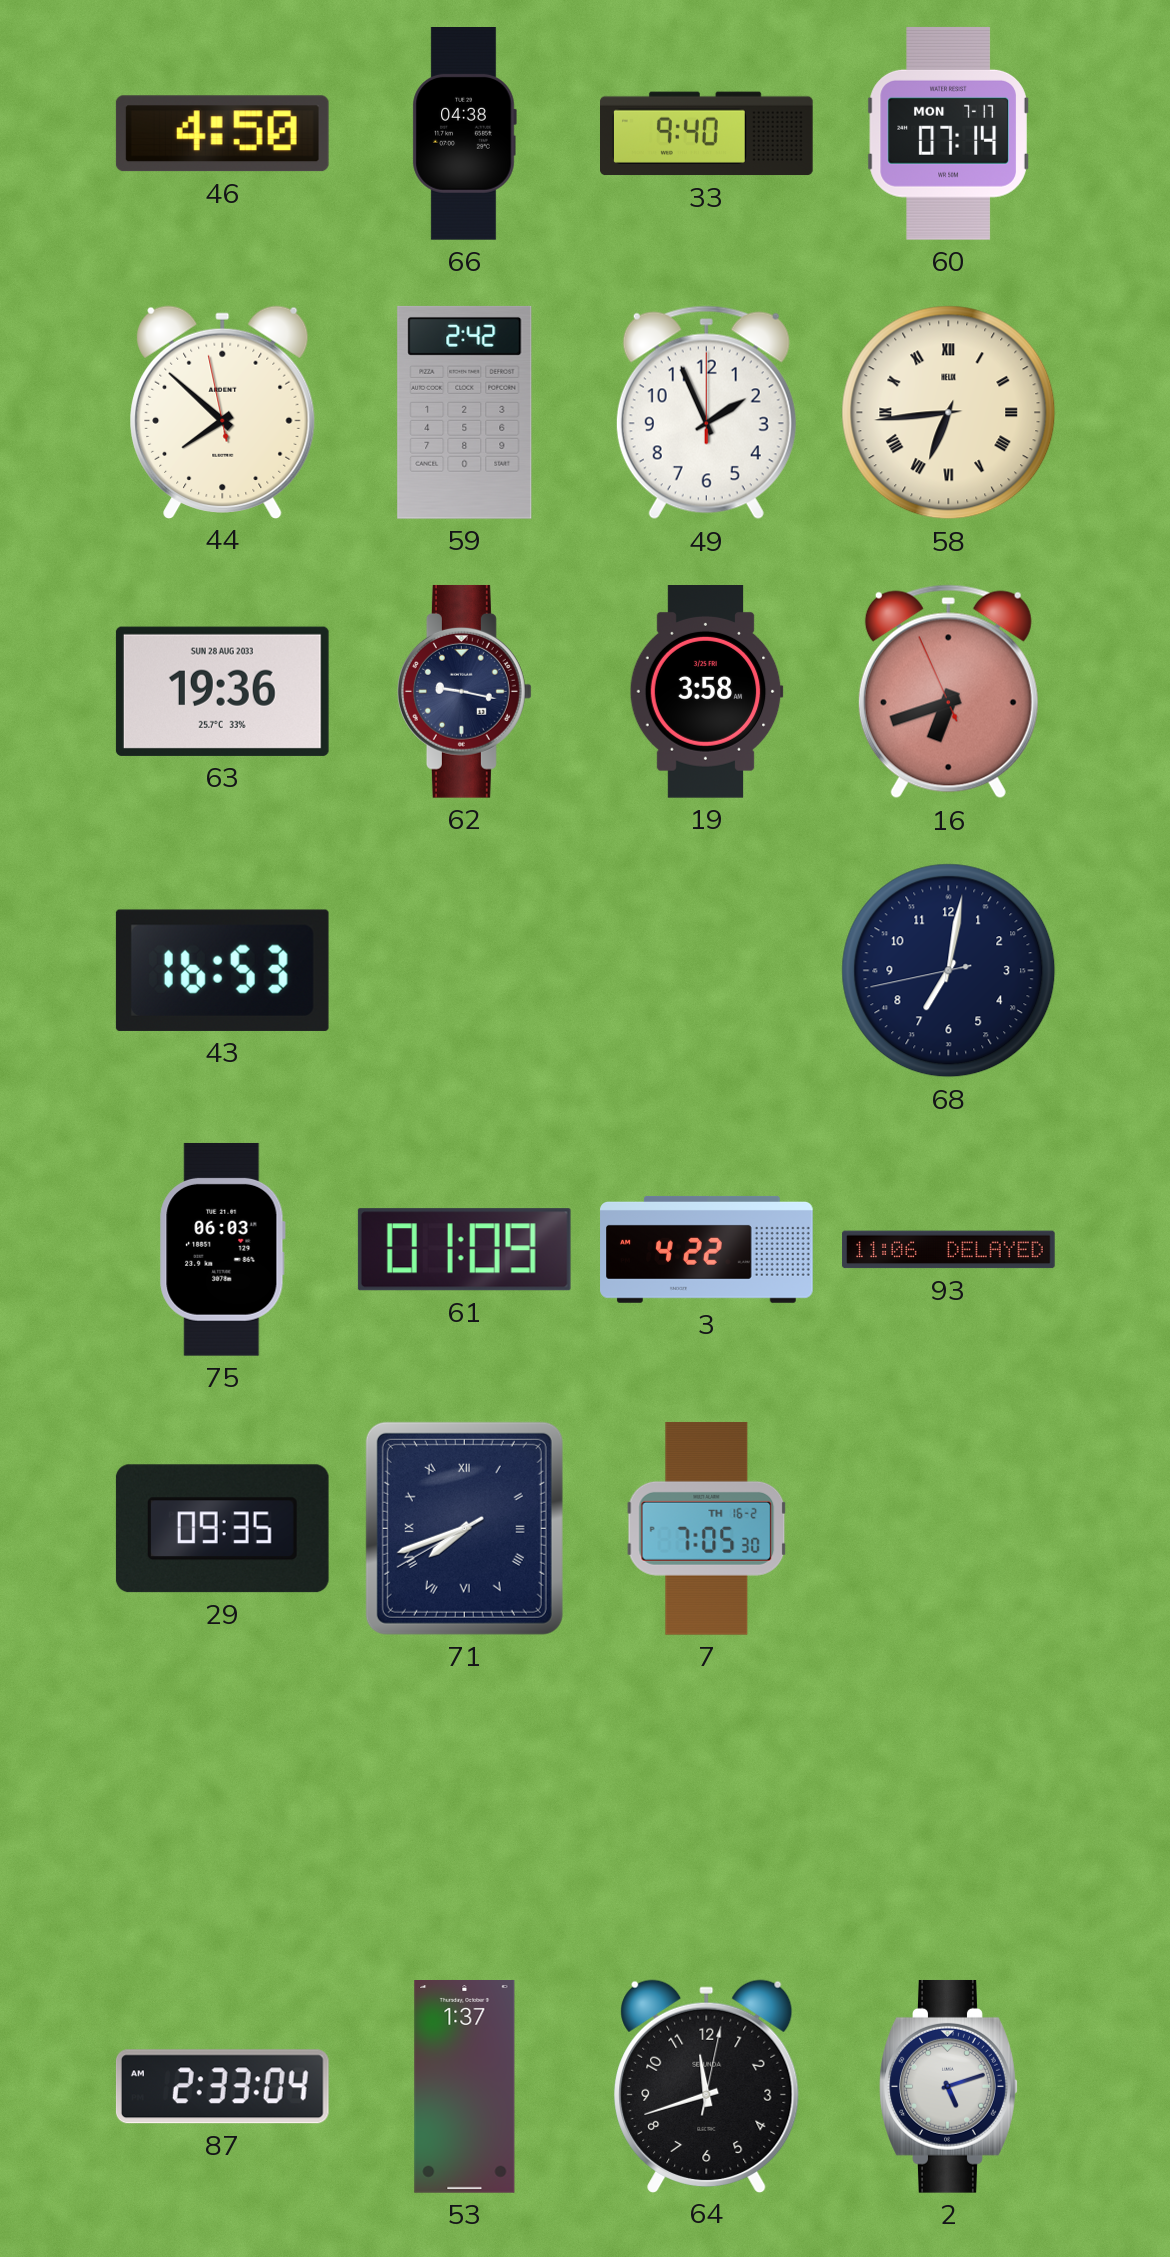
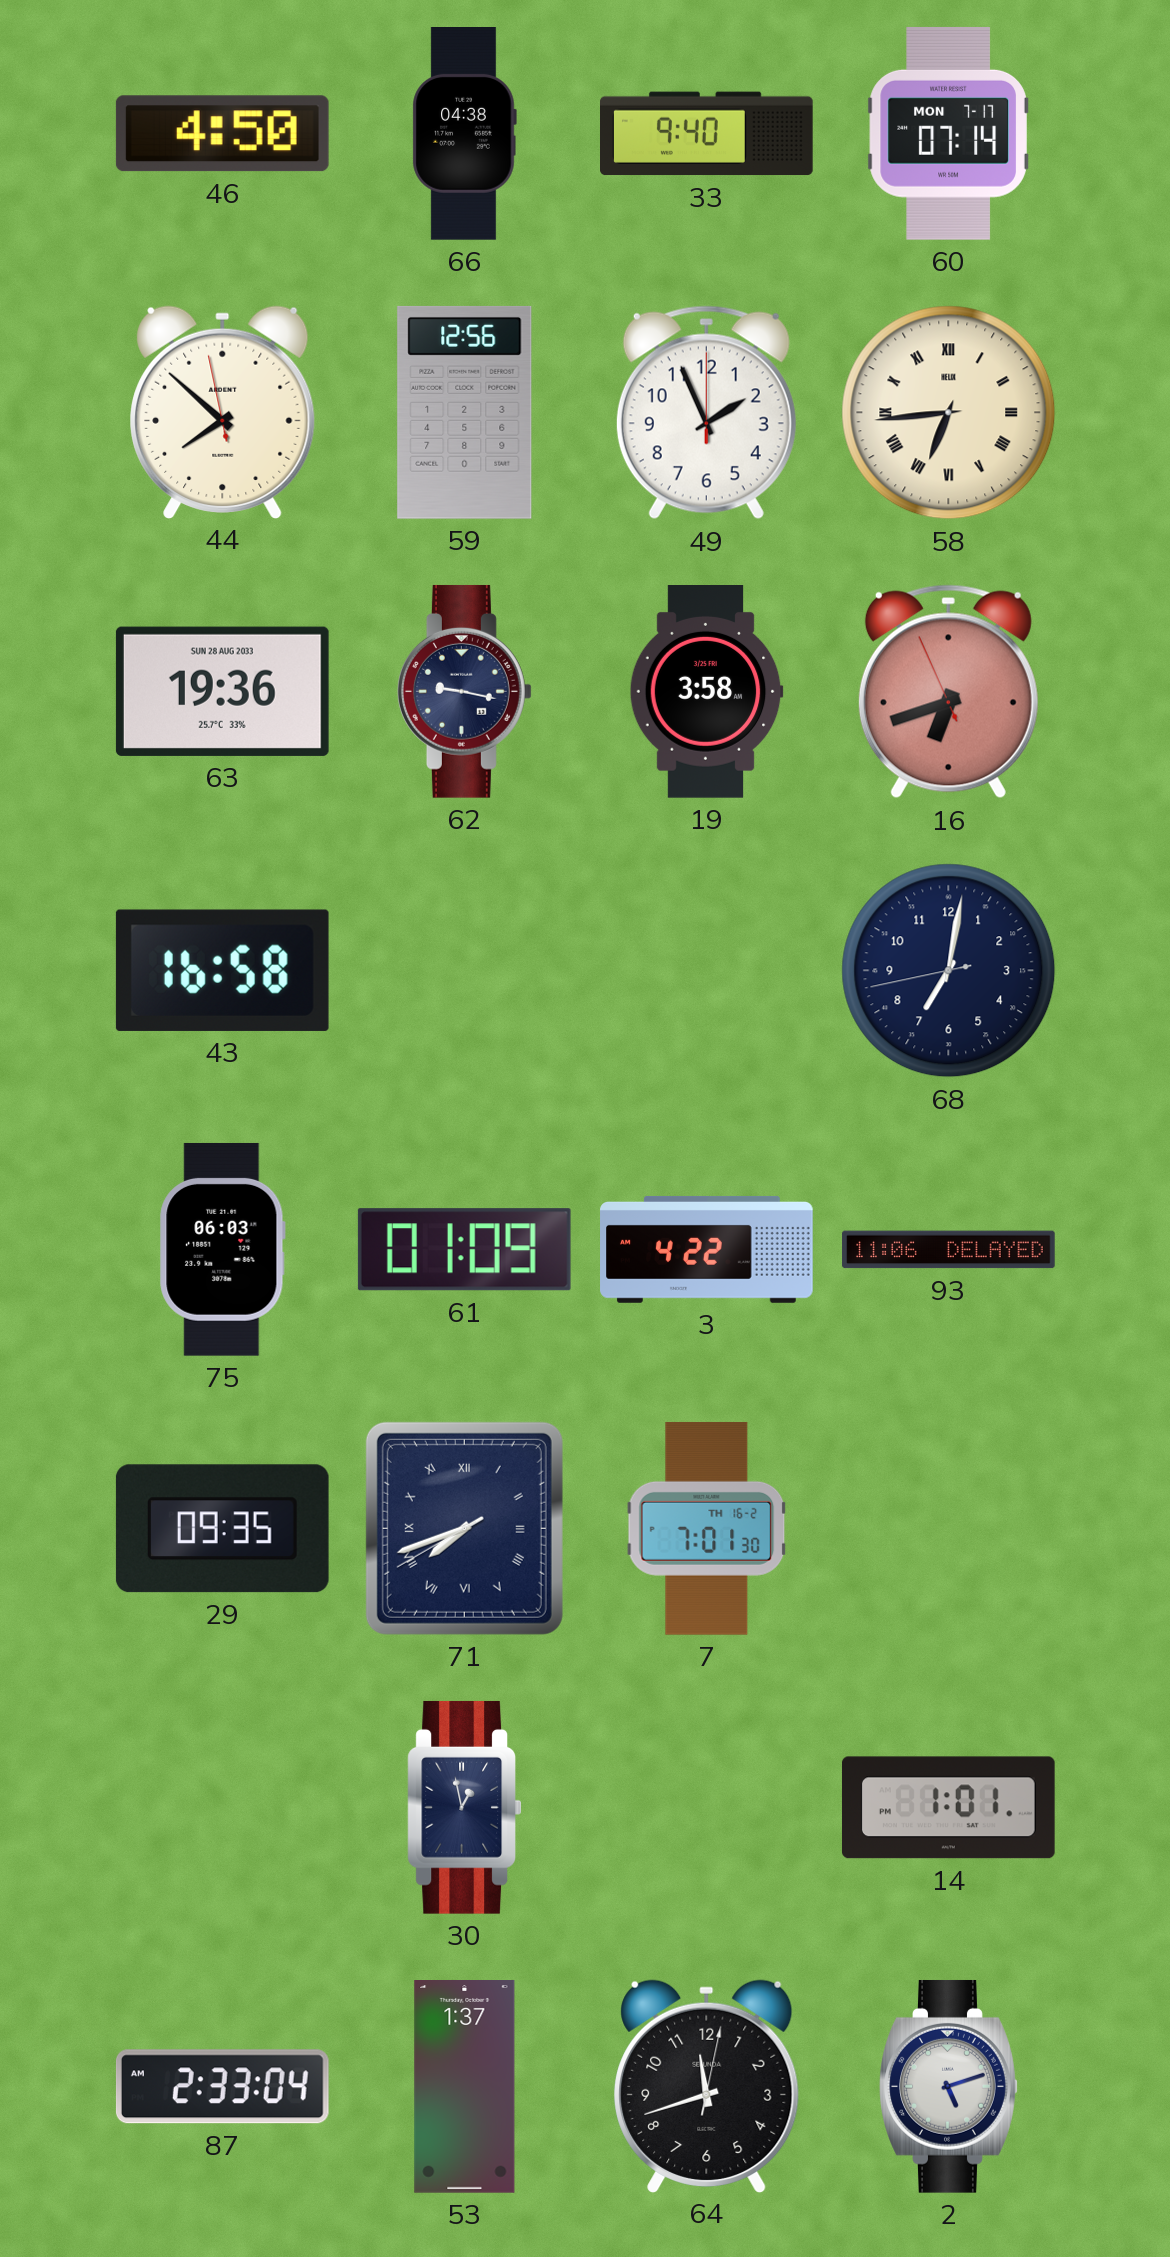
59: 2:42 -> 12:56 (465, 412)
43: 16:53 -> 16:58 (222, 970)
7: 7:05 -> 7:01 (707, 1528)
30: none -> 12:58 (464, 1807)
14: none -> 1:01 (948, 1808)
